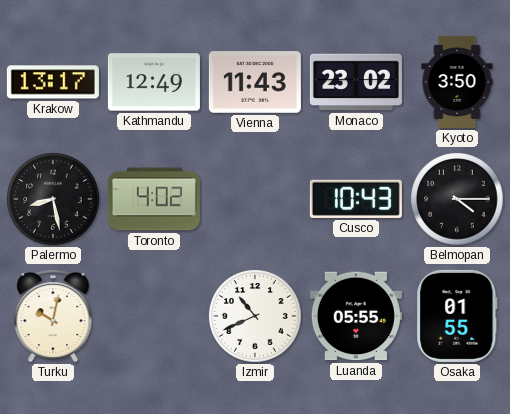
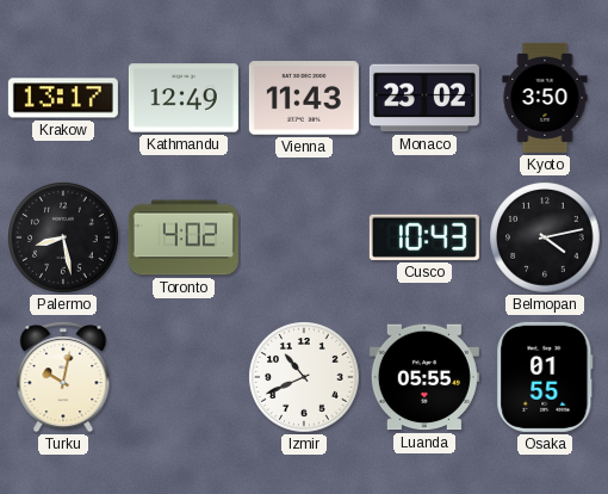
Belmopan: 4:15 -> 4:13 (545, 237)
